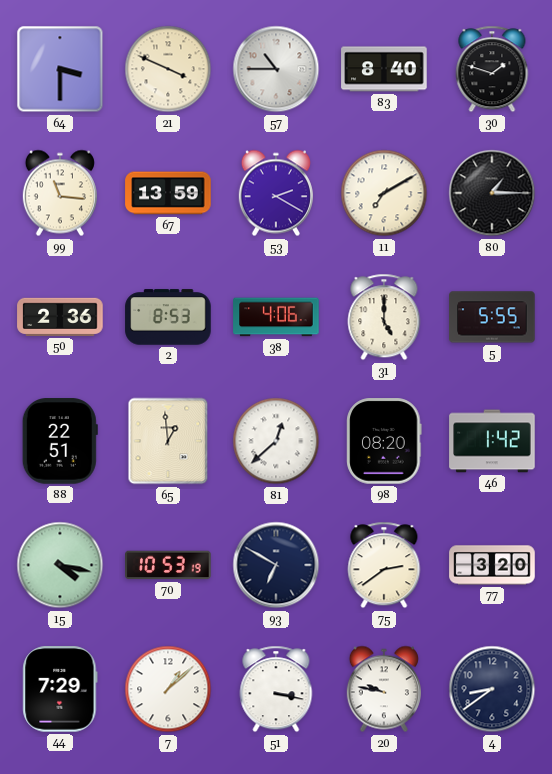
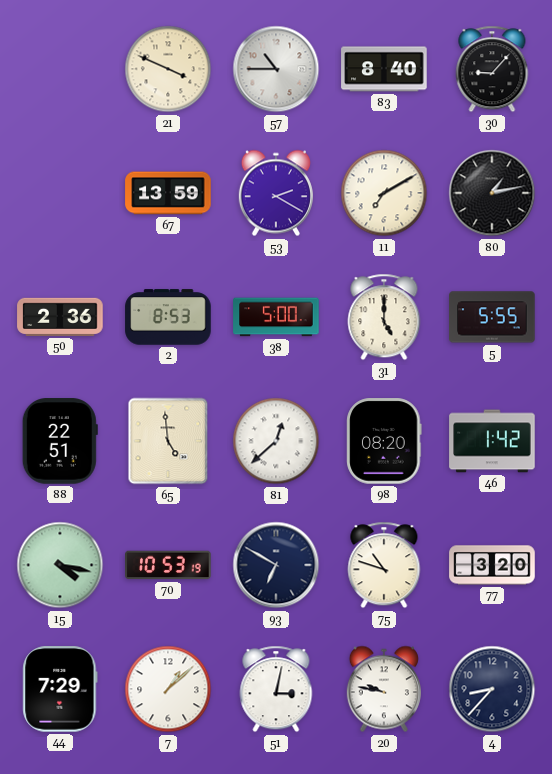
64: 3:30 -> none (60, 69)
30: 1:48 -> 9:07 (492, 69)
99: 11:16 -> none (60, 193)
80: 1:15 -> 1:13 (492, 193)
38: 4:06 -> 5:00 (276, 317)
65: 12:59 -> 4:59 (168, 441)
75: 2:39 -> 10:48 (384, 565)
51: 3:17 -> 3:02 (276, 689)
4: 8:39 -> 8:37 (492, 689)
